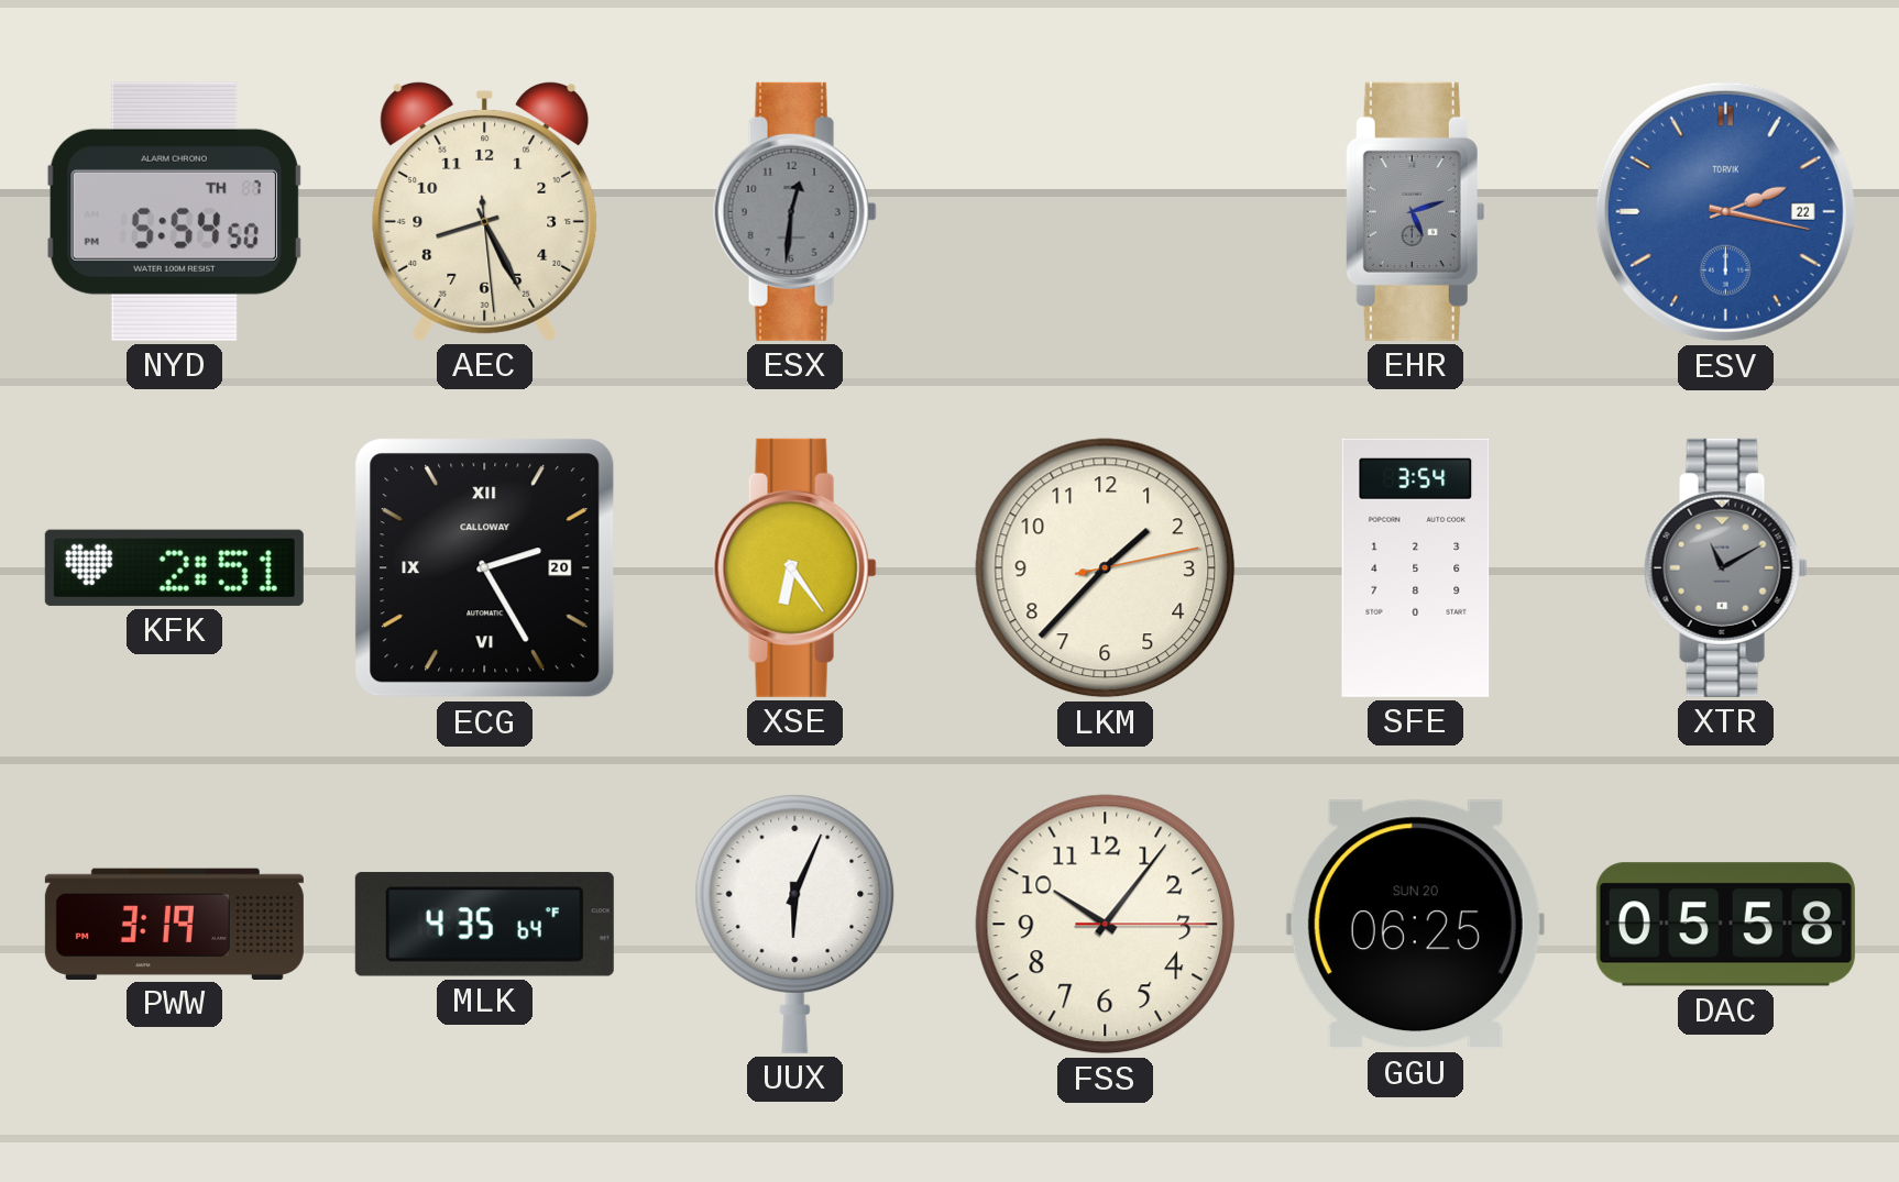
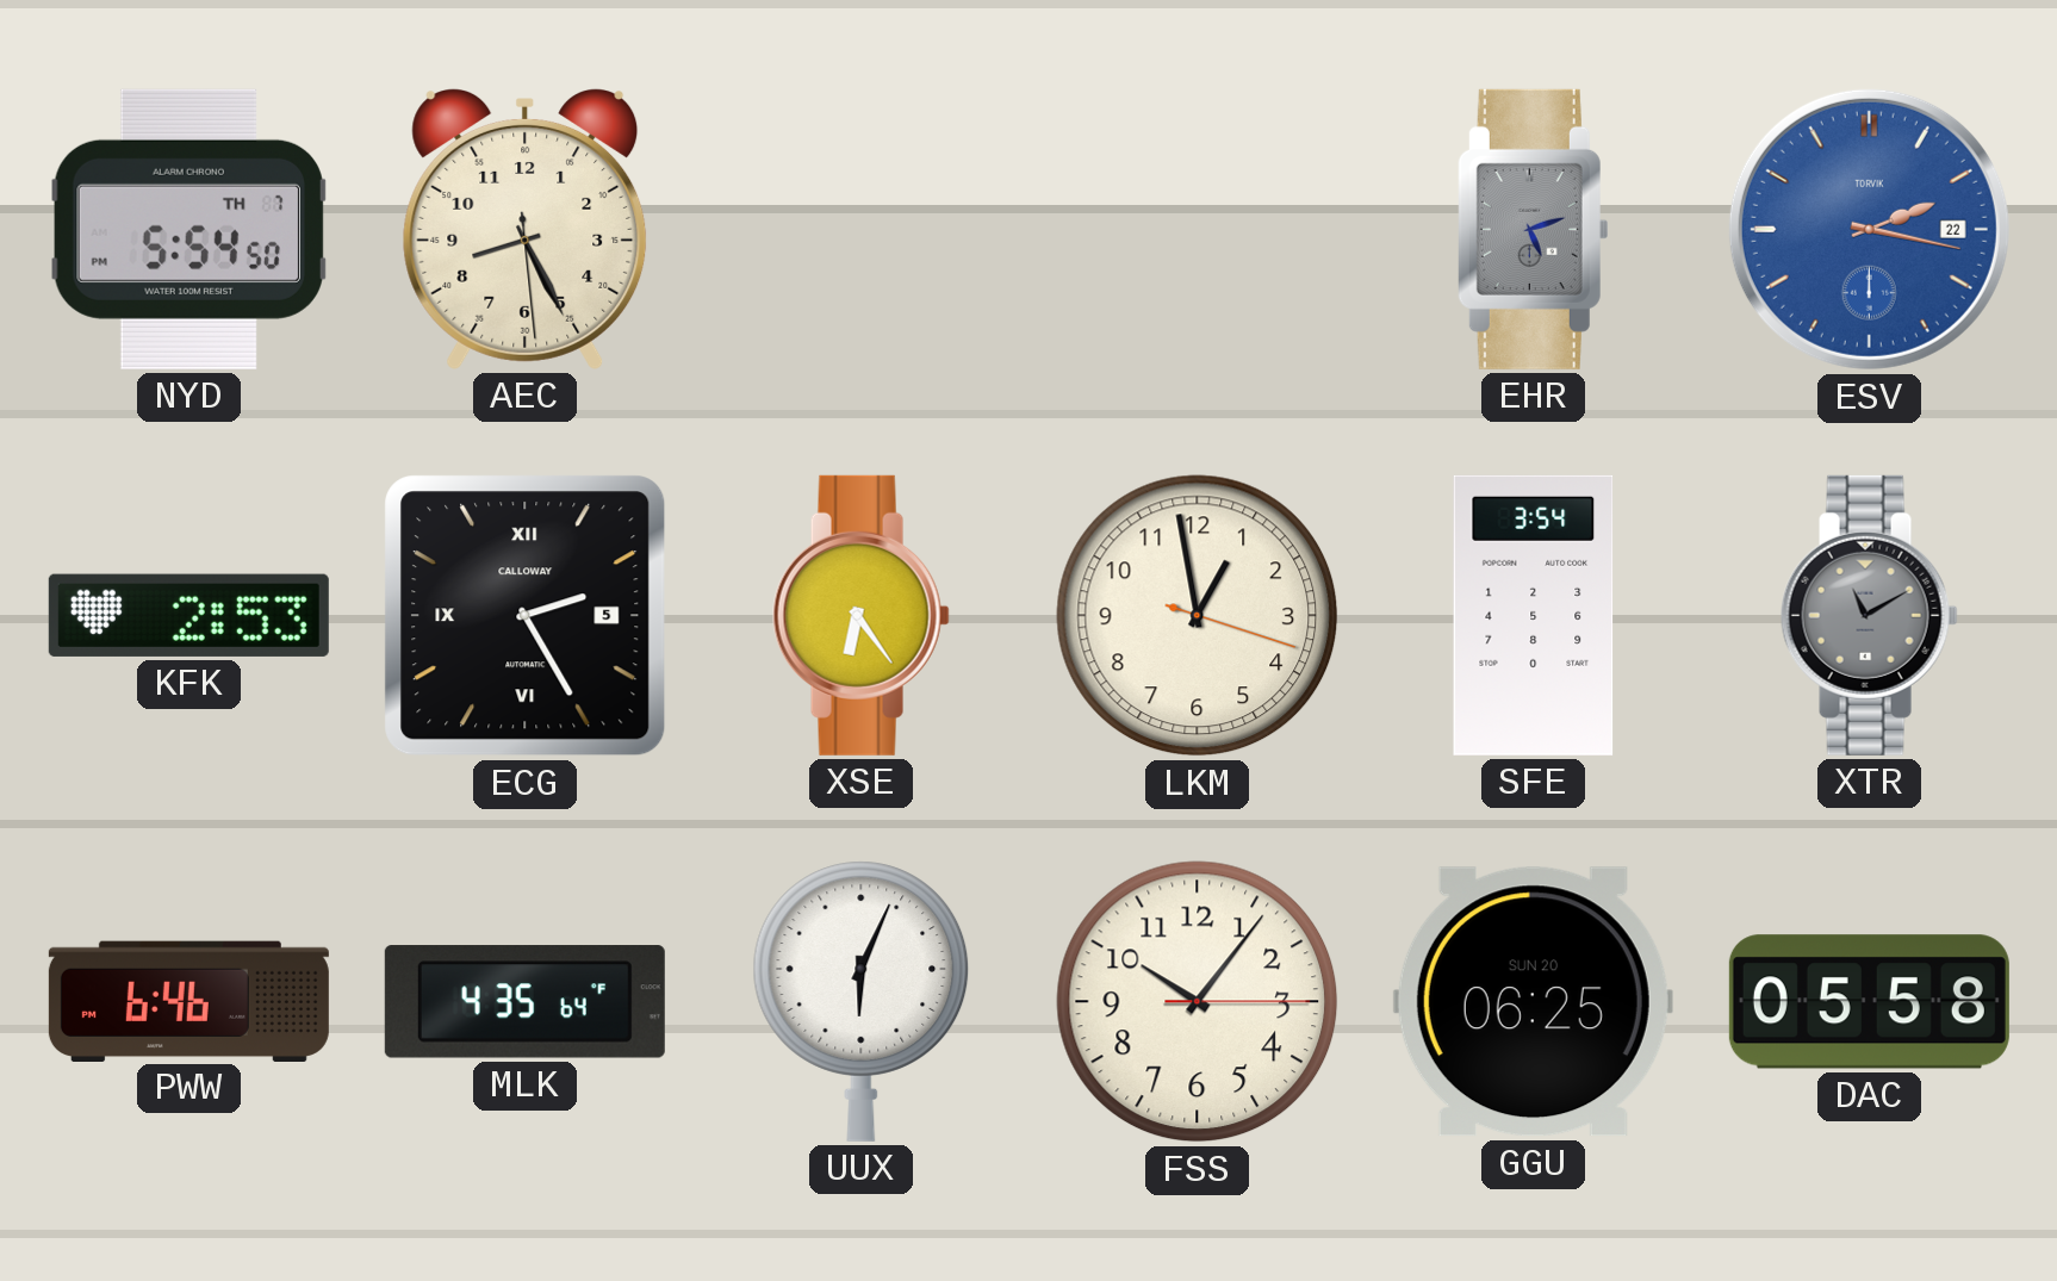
ESX: 12:31 -> none (794, 211)
KFK: 2:51 -> 2:53 (188, 615)
ECG date: 20 -> 5 (526, 616)
LKM: 1:37 -> 12:58 (1198, 616)
PWW: 3:19 -> 6:46 (188, 1001)
